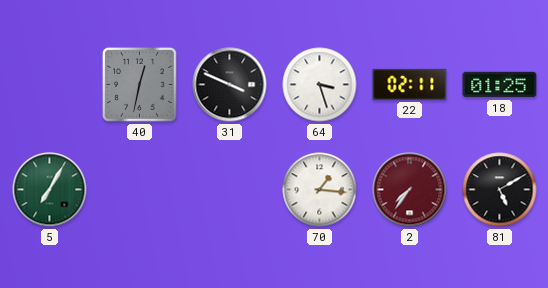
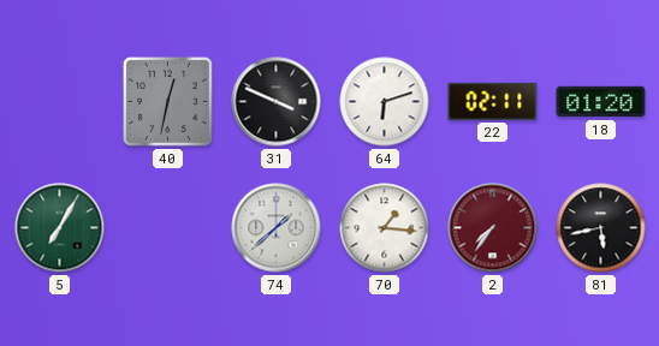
64: 3:27 -> 6:12 (385, 102)
18: 01:25 -> 01:20 (601, 102)
74: none -> 1:38 (277, 228)
81: 5:10 -> 5:43 (601, 228)
